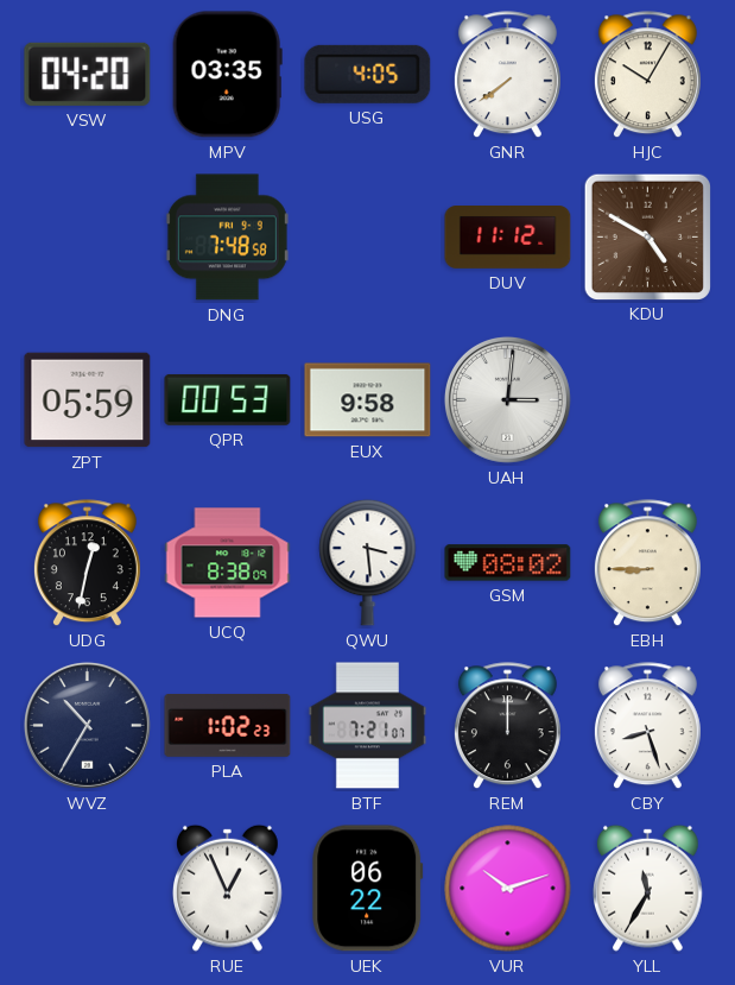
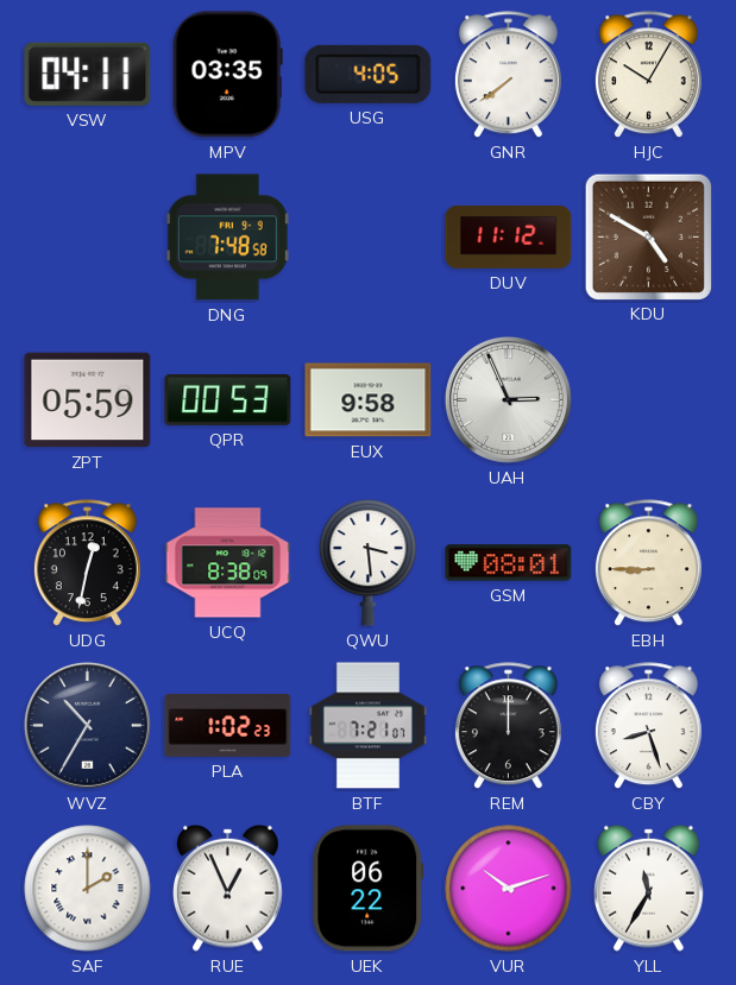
VSW: 04:20 -> 04:11 (88, 74)
UAH: 3:01 -> 2:56 (508, 399)
GSM: 08:02 -> 08:01 (509, 563)
SAF: none -> 2:00 (88, 889)
